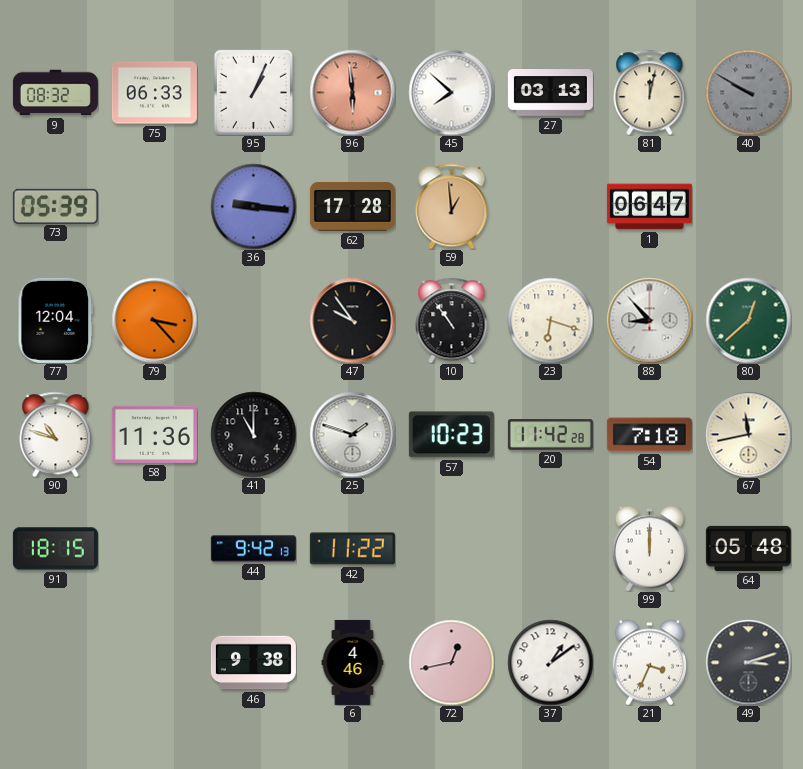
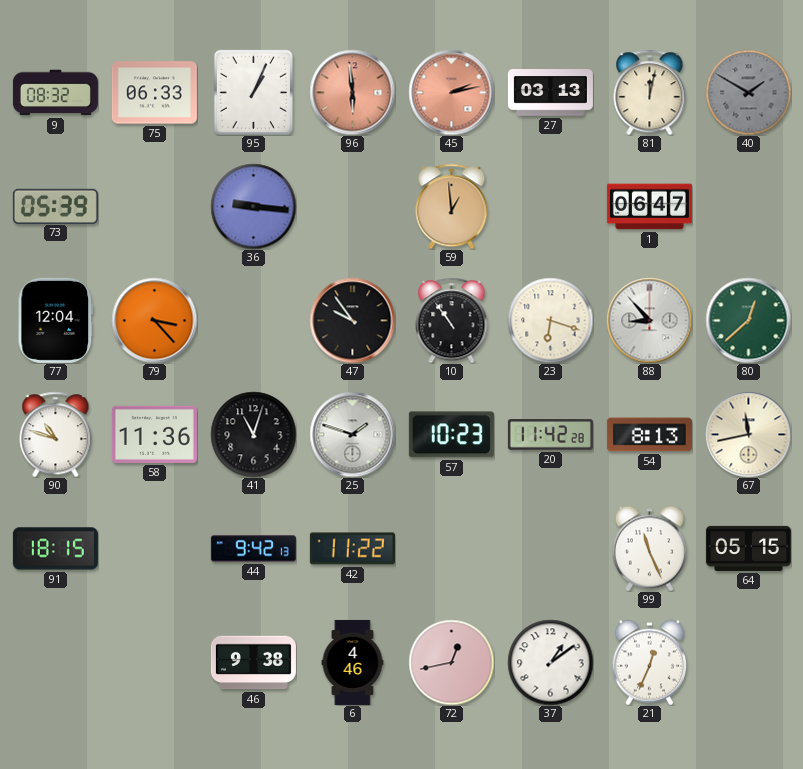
45: 7:52 -> 2:13 (451, 92)
45 dial: white -> salmon (451, 92)
40: 9:50 -> 1:50 (748, 92)
62: 17:28 -> none (352, 206)
41: 11:00 -> 11:03 (253, 434)
54: 7:18 -> 8:13 (649, 435)
99: 12:00 -> 11:26 (649, 548)
64: 05:48 -> 05:15 (748, 548)
21: 3:34 -> 12:34 (649, 662)
49: 3:12 -> none (748, 662)
